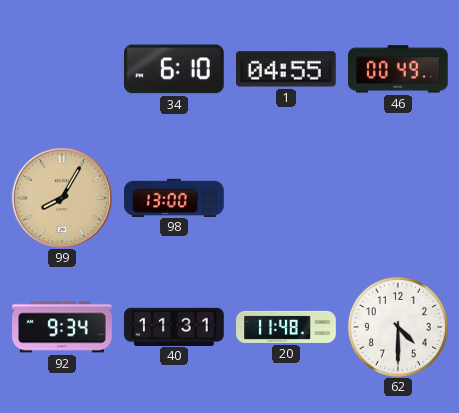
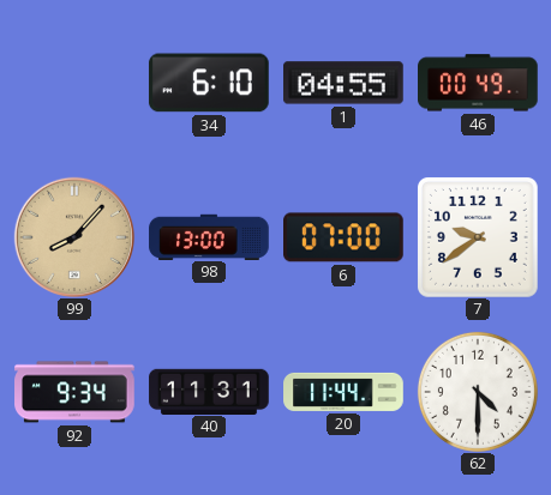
99: 8:05 -> 8:07 (73, 236)
6: none -> 07:00 (345, 237)
7: none -> 9:39 (478, 237)
20: 11:48 -> 11:44 (343, 392)
